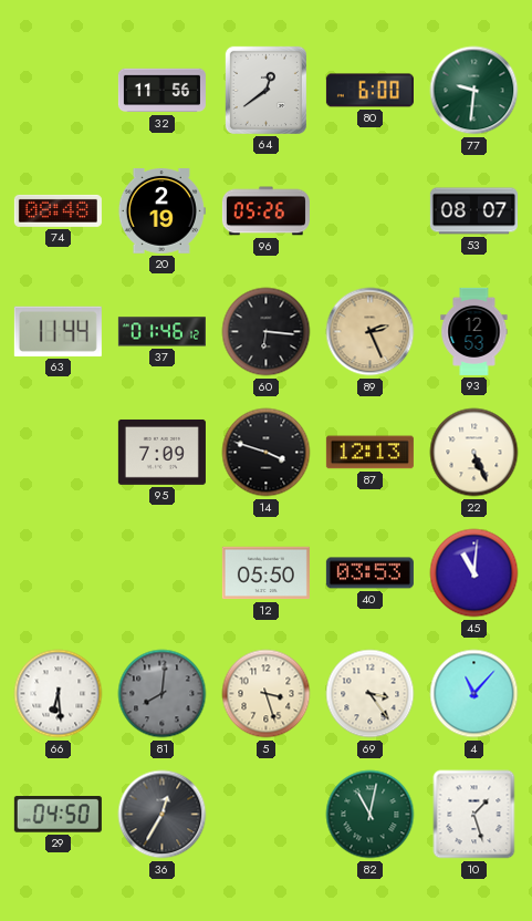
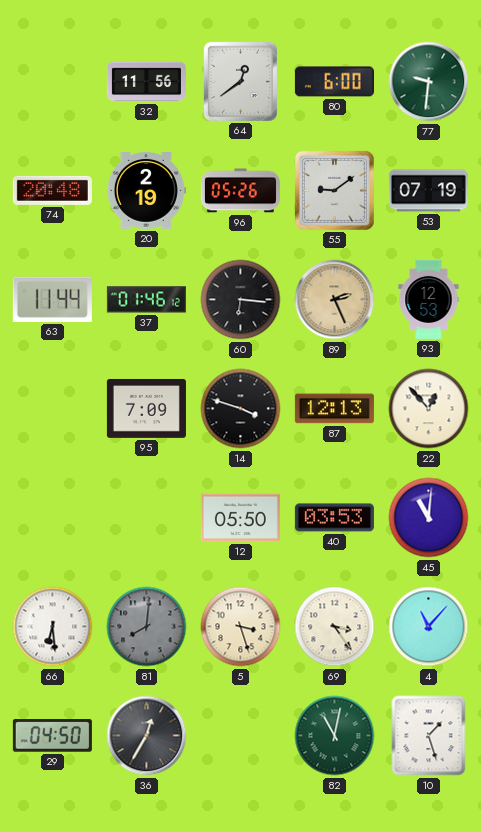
74: 08:48 -> 20:48 (52, 190)
55: none -> 9:09 (334, 190)
53: 08:07 -> 07:19 (428, 191)
22: 5:26 -> 12:53 (429, 409)
